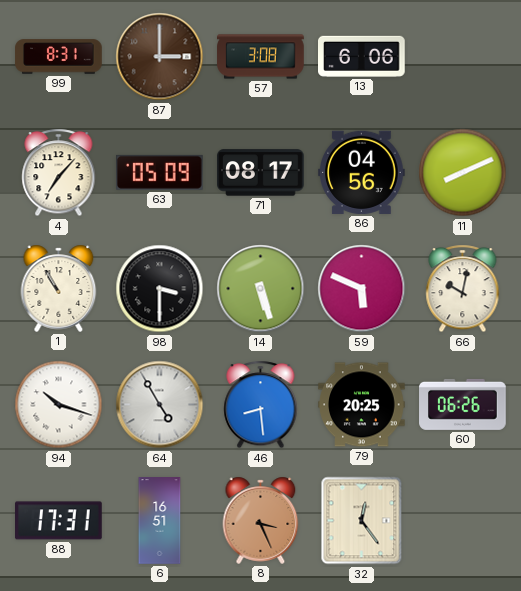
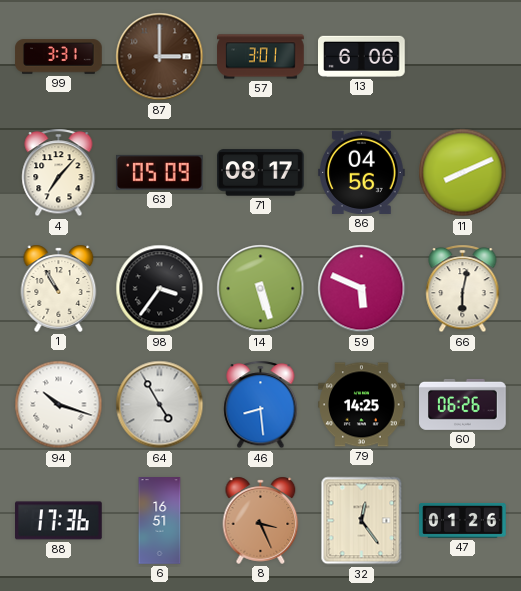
99: 8:31 -> 3:31 (59, 57)
57: 3:08 -> 3:01 (261, 57)
98: 3:30 -> 3:36 (160, 289)
66: 10:02 -> 6:02 (463, 289)
79: 20:25 -> 14:25 (362, 405)
88: 17:31 -> 17:36 (59, 521)
47: none -> 01:26 (463, 520)
